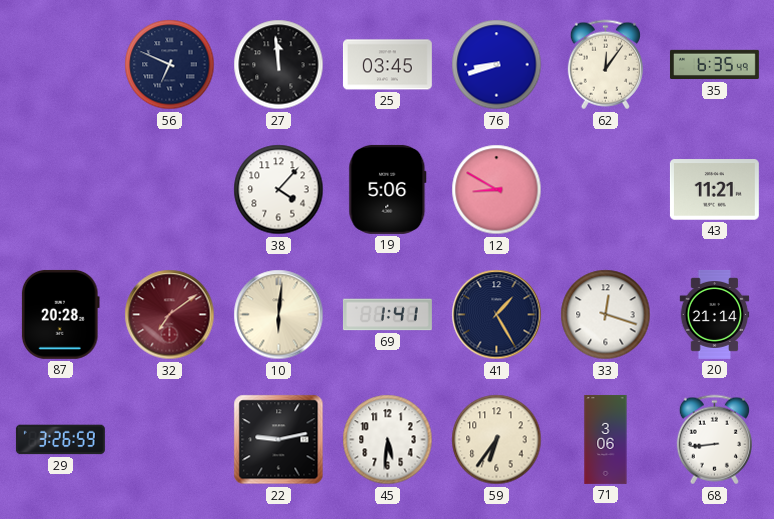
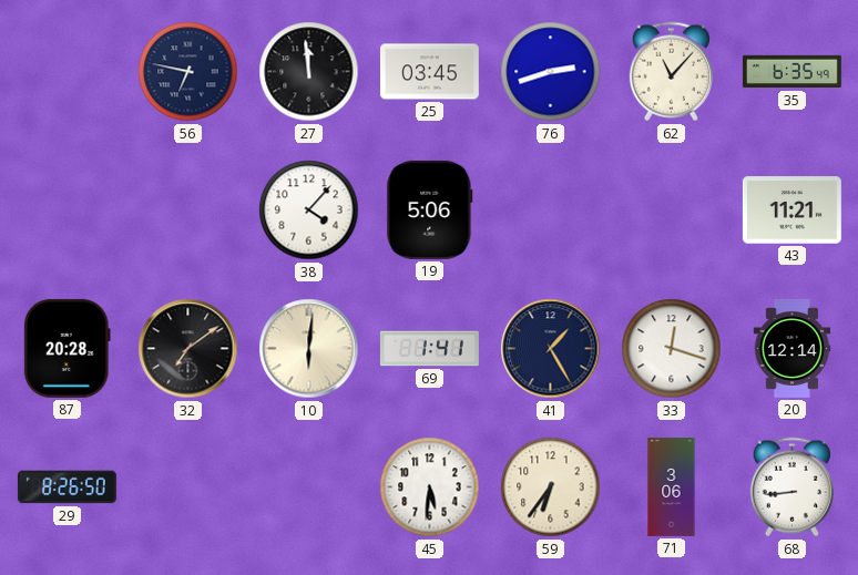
56: 6:49 -> 6:47 (188, 72)
76: 8:42 -> 2:42 (551, 72)
62: 12:06 -> 11:07 (671, 72)
12: 8:50 -> none (497, 190)
32 dial: burgundy -> black (188, 349)
20: 21:14 -> 12:14 (793, 348)
29: 3:26 -> 8:26 (67, 487)
22: 9:13 -> none (279, 440)
